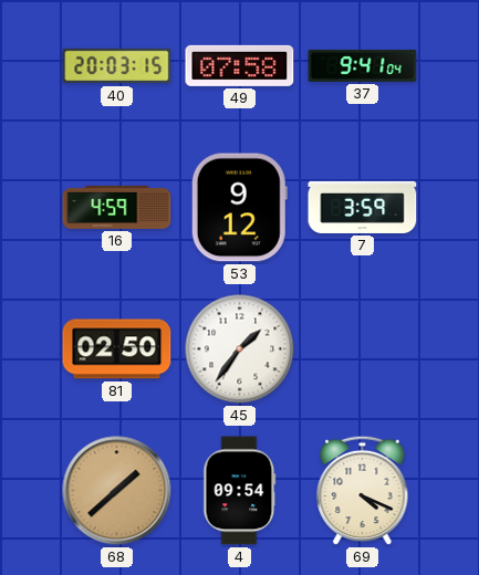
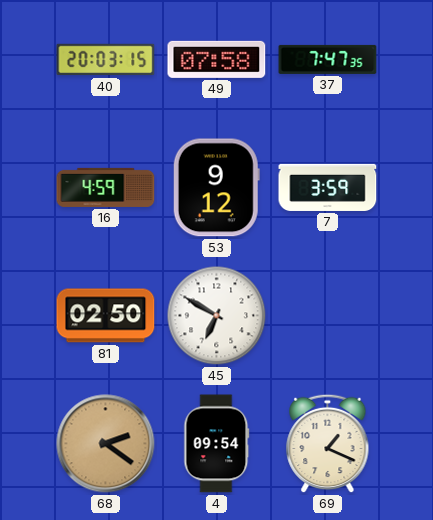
37: 9:41 -> 7:47 (328, 59)
45: 1:36 -> 6:50 (217, 316)
68: 1:38 -> 2:21 (106, 444)
69: 4:19 -> 1:19 (328, 444)
